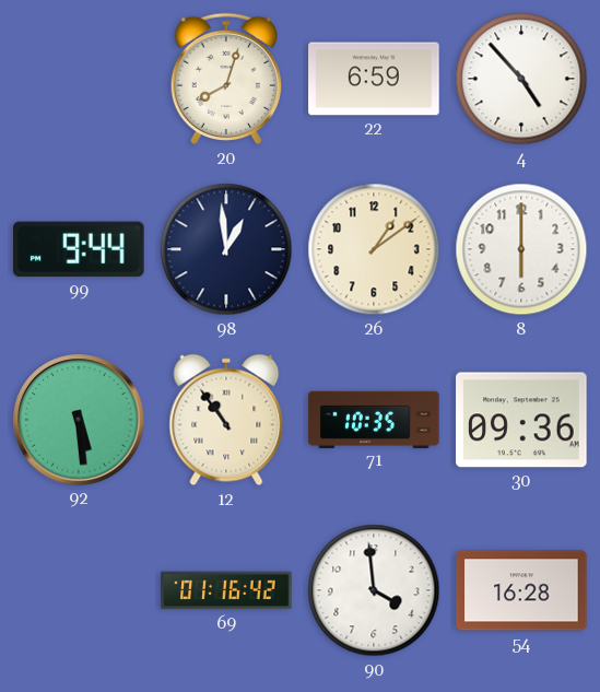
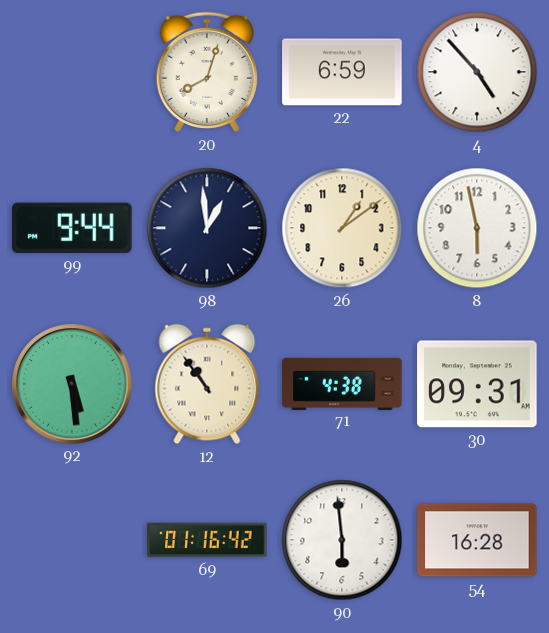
8: 6:00 -> 5:58 (477, 228)
71: 10:35 -> 4:38 (342, 383)
30: 09:36 -> 09:31 (477, 384)
90: 3:59 -> 5:59 (342, 540)
